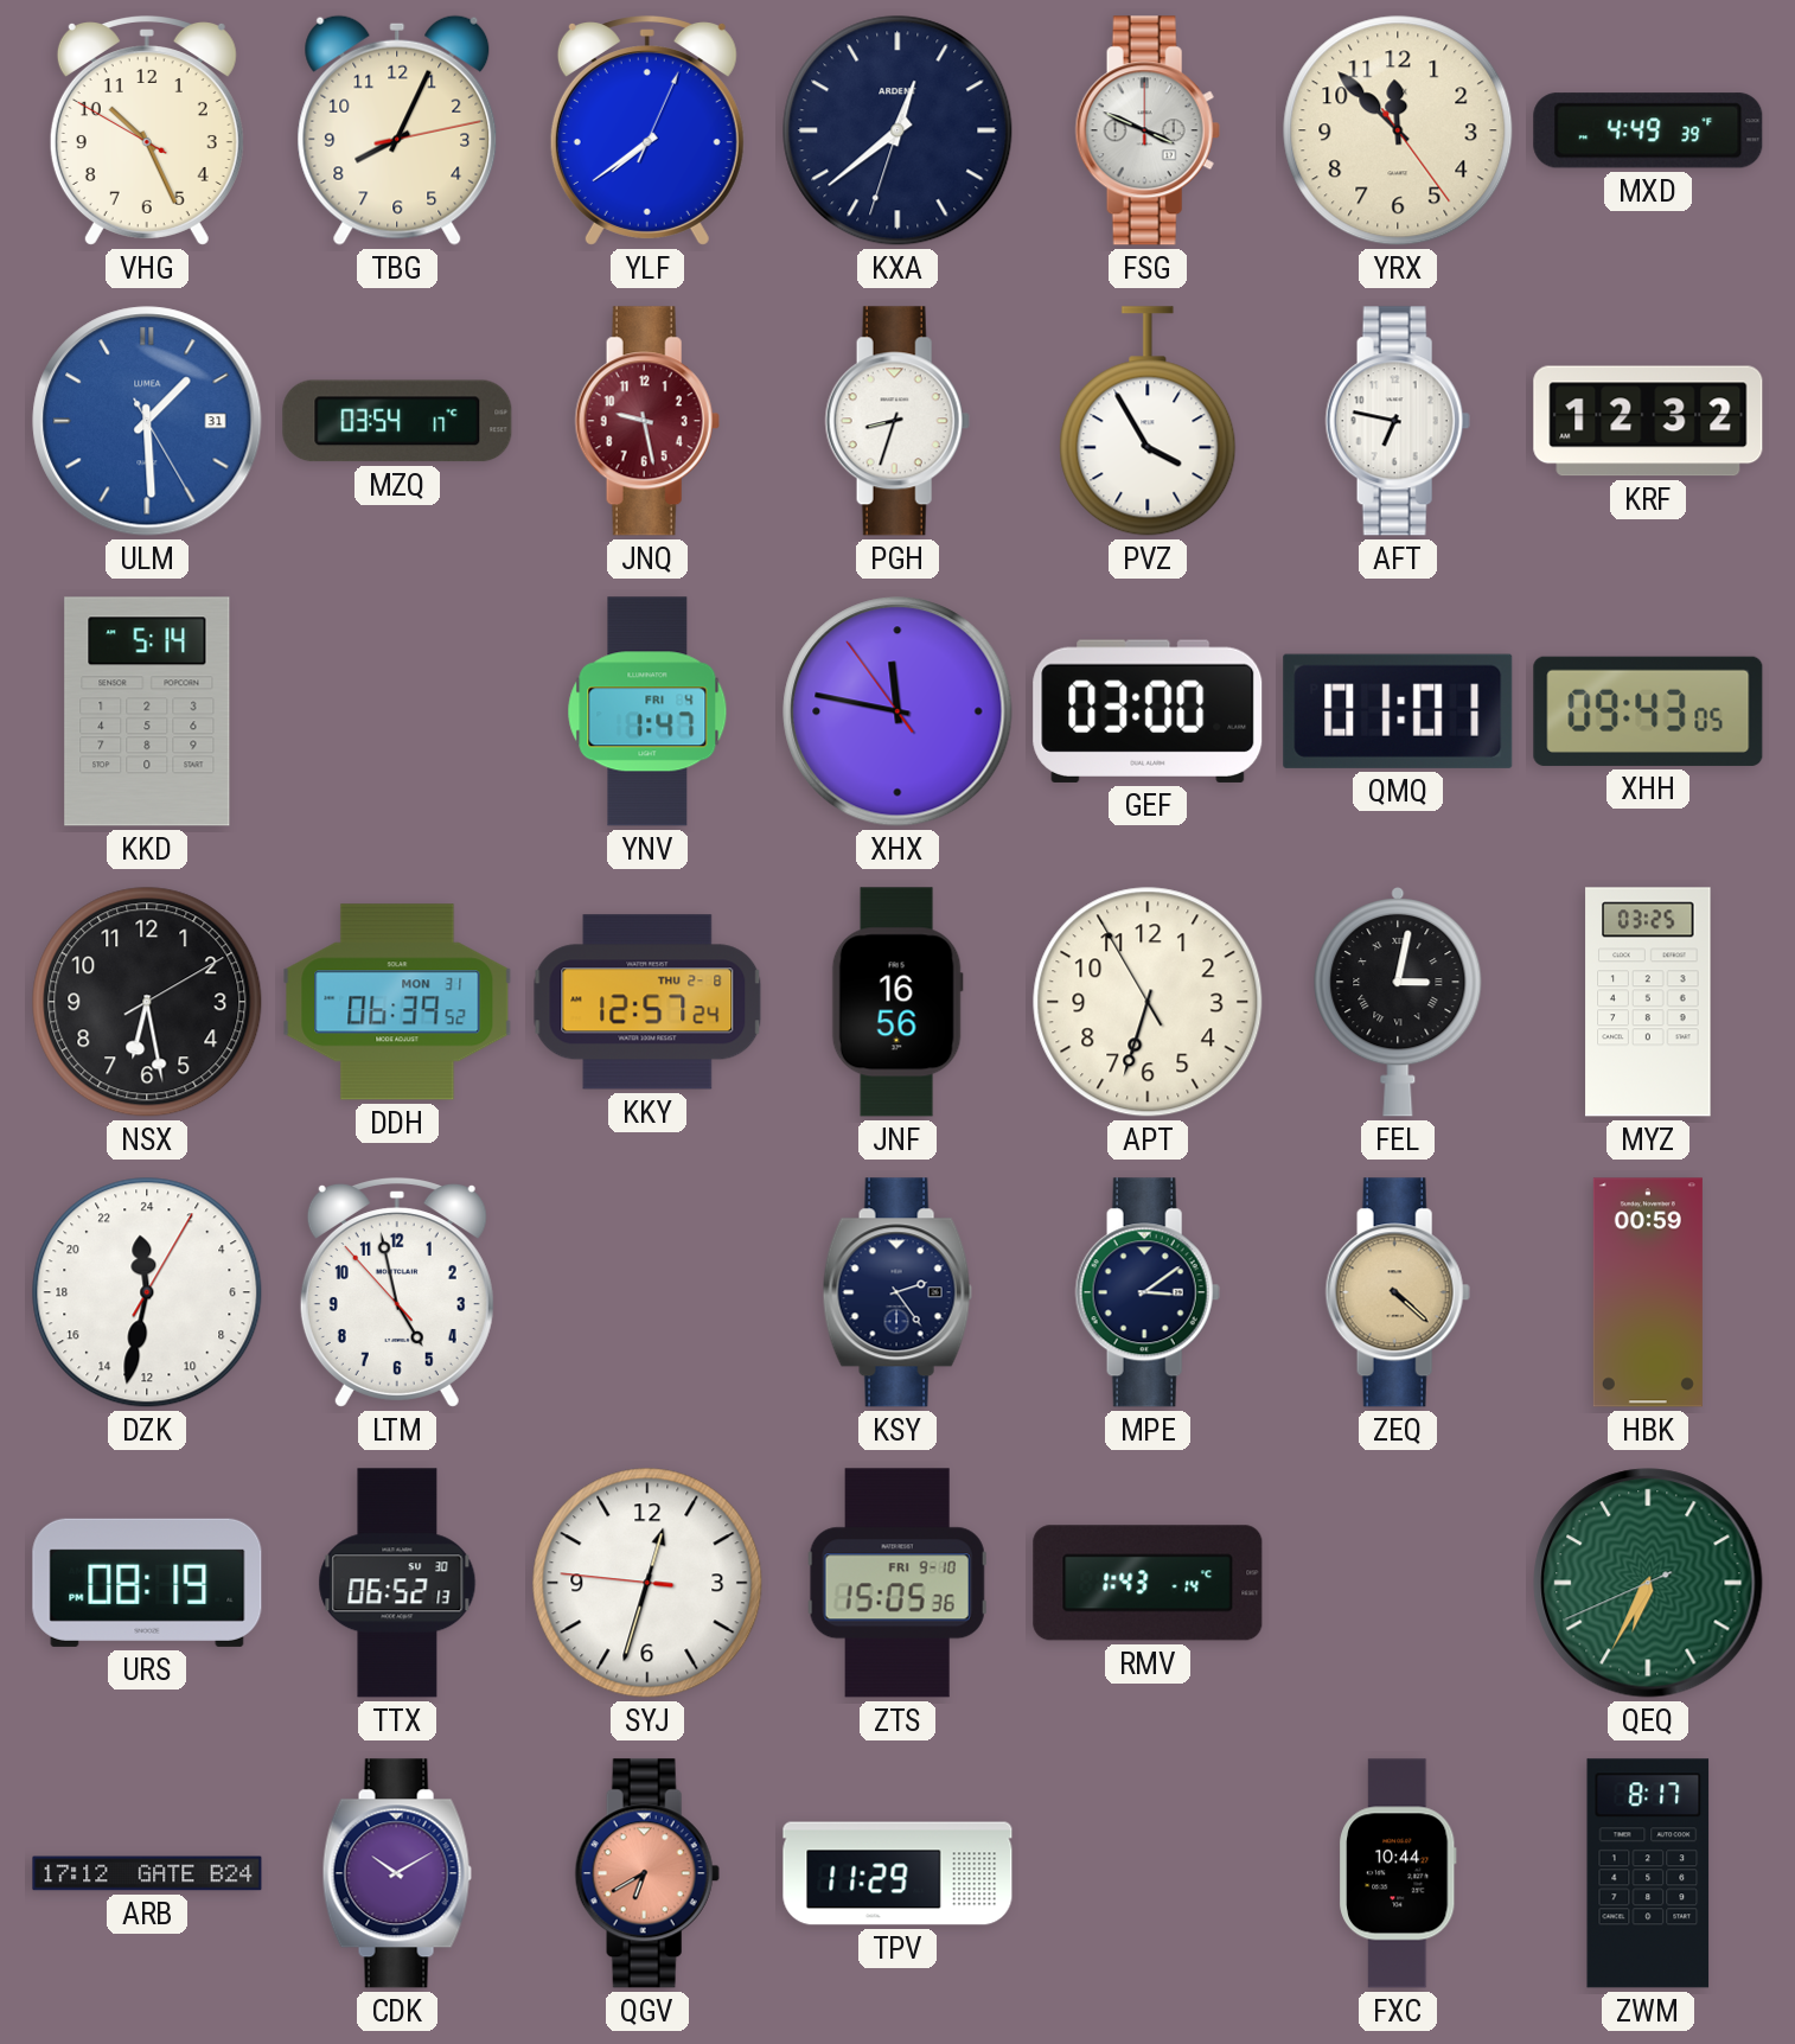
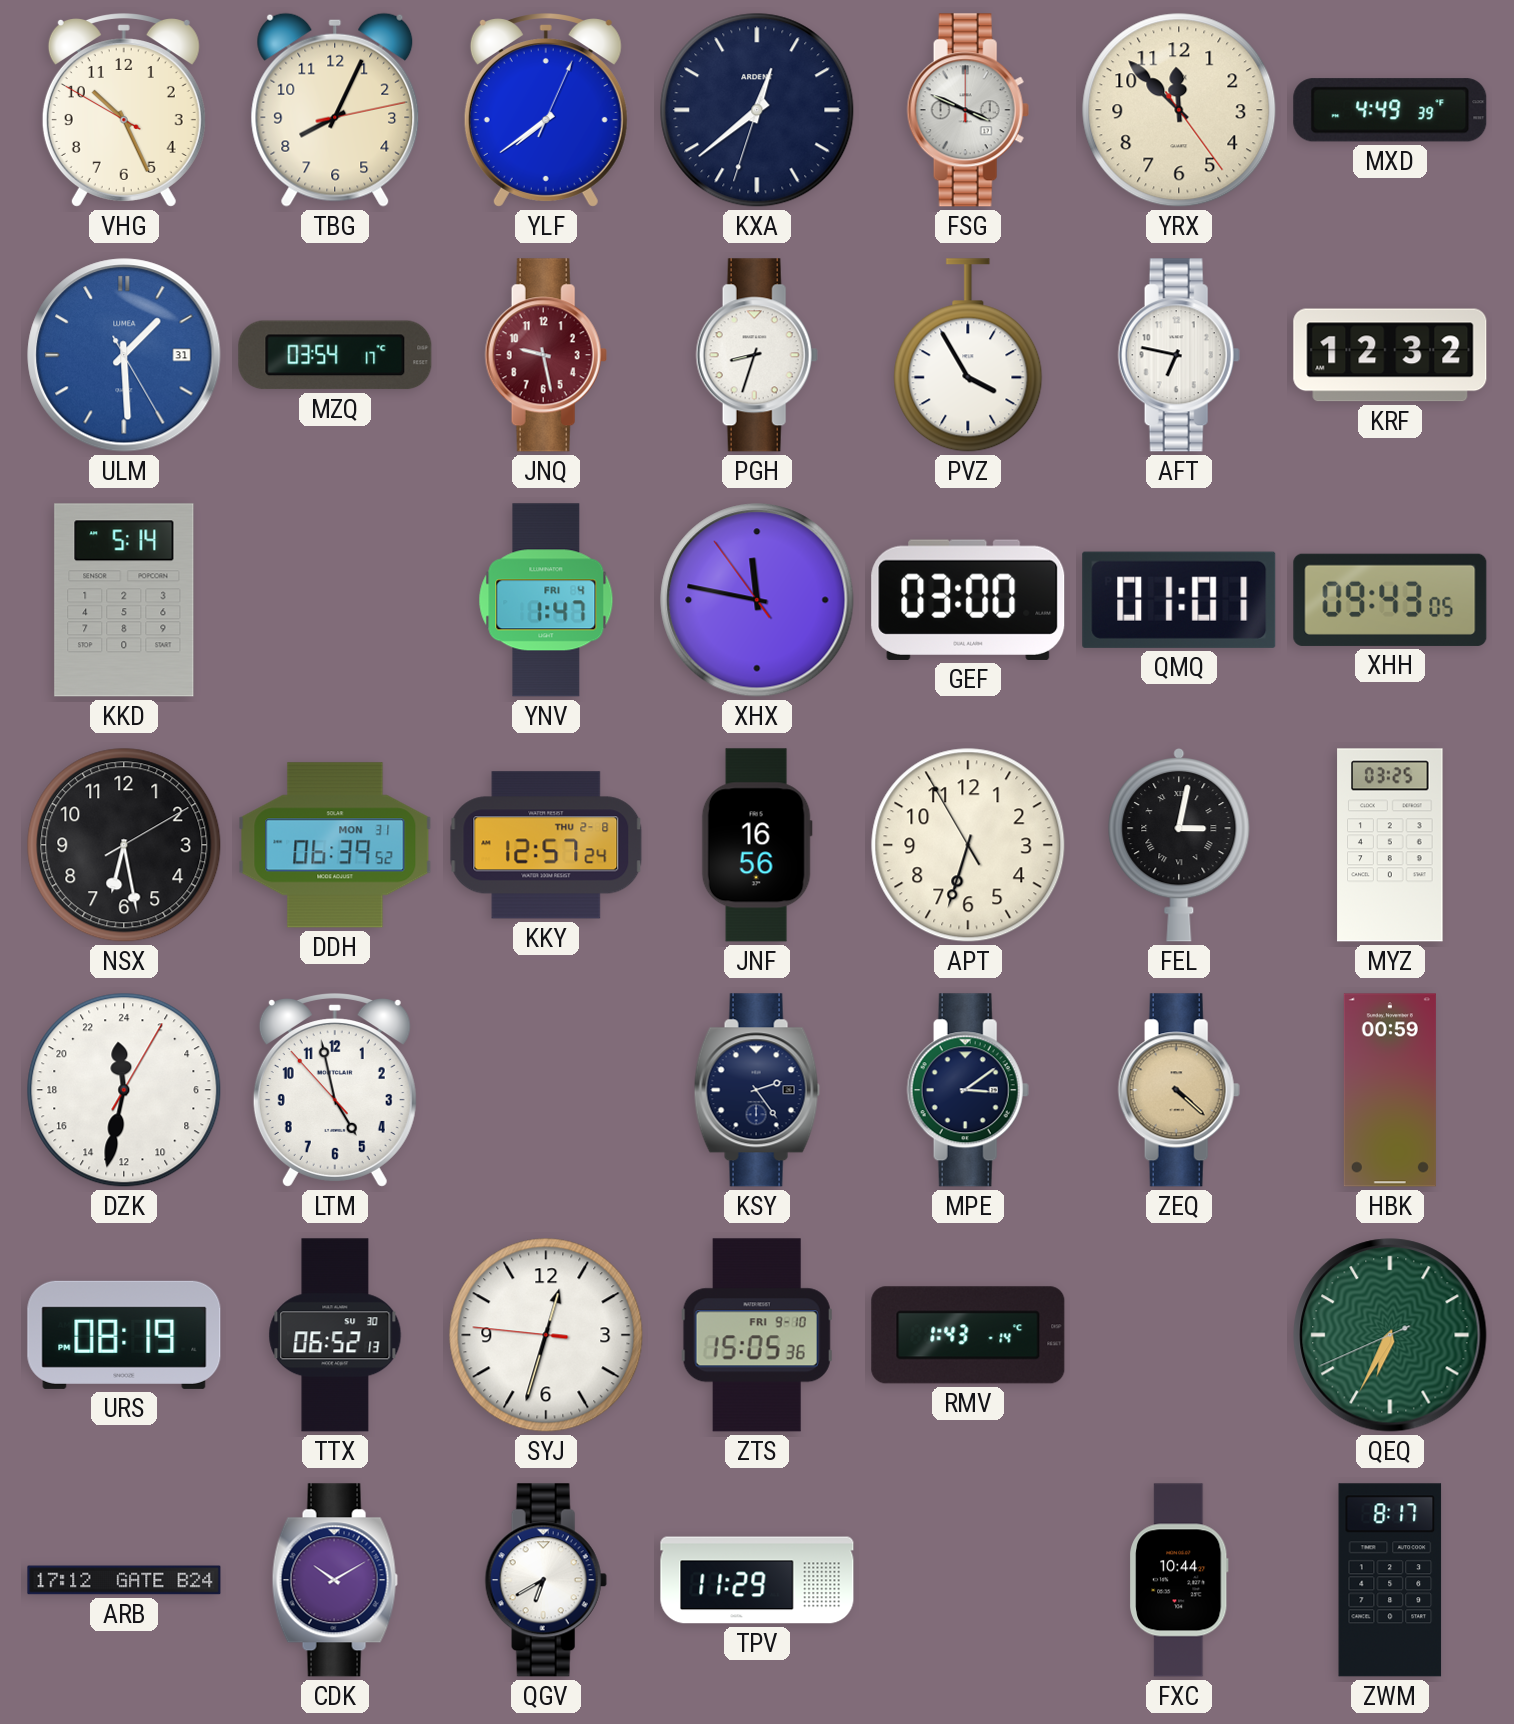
QGV dial: salmon -> white (546, 1580)
